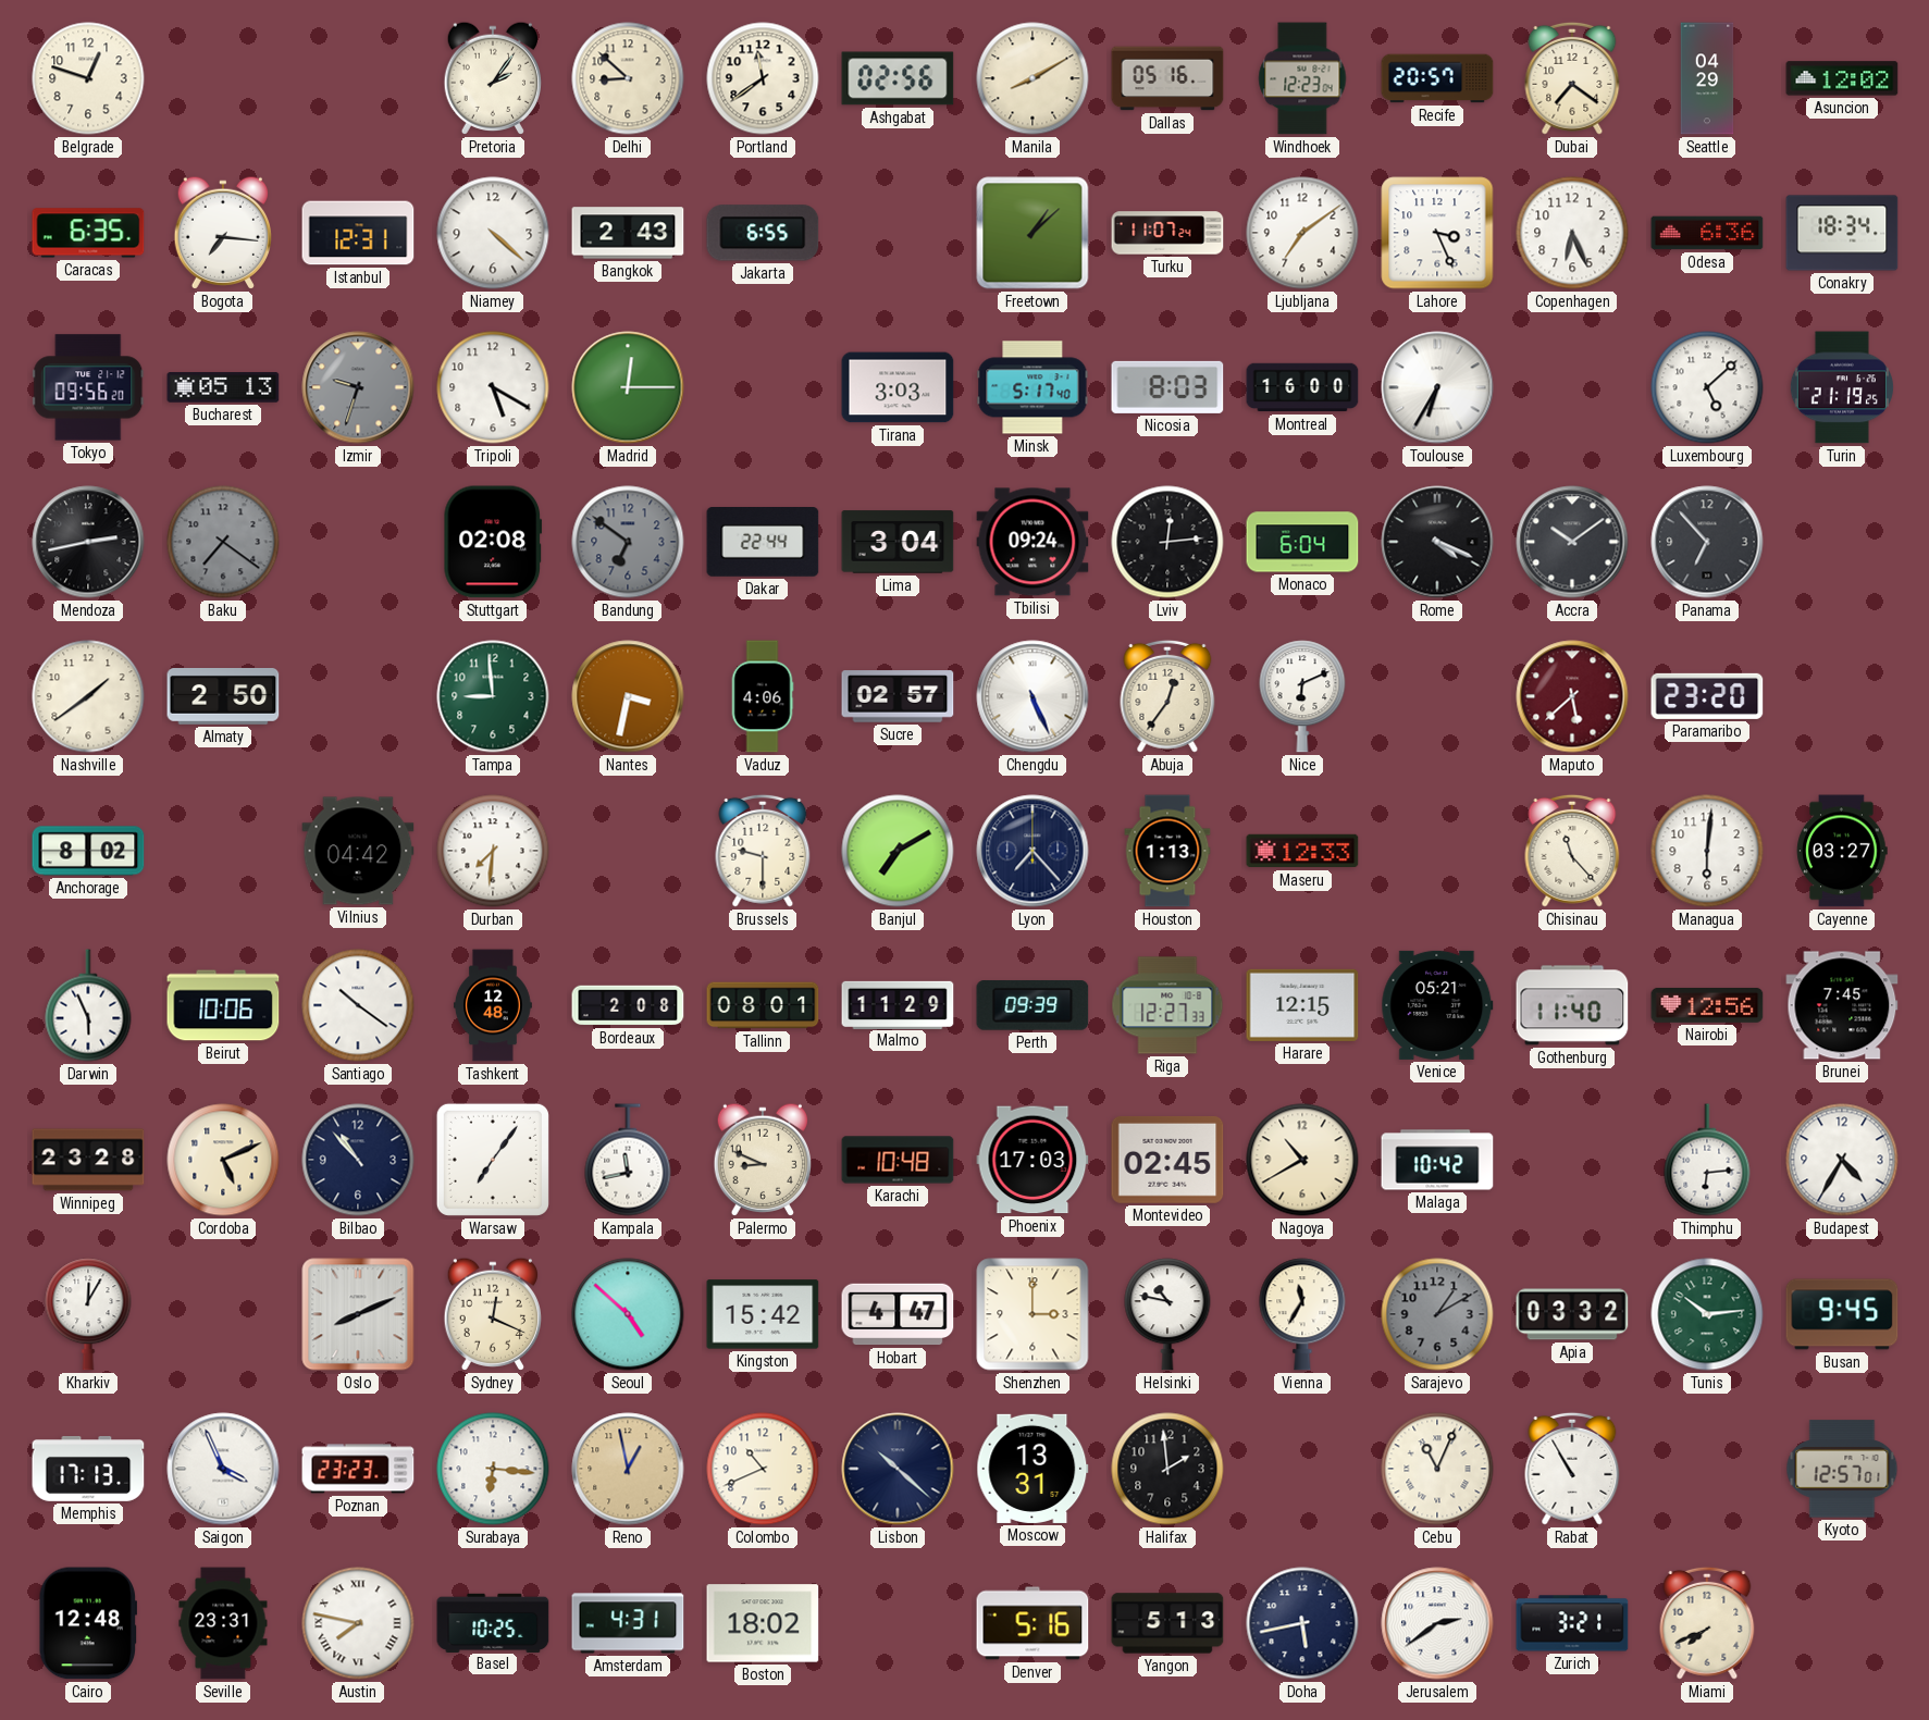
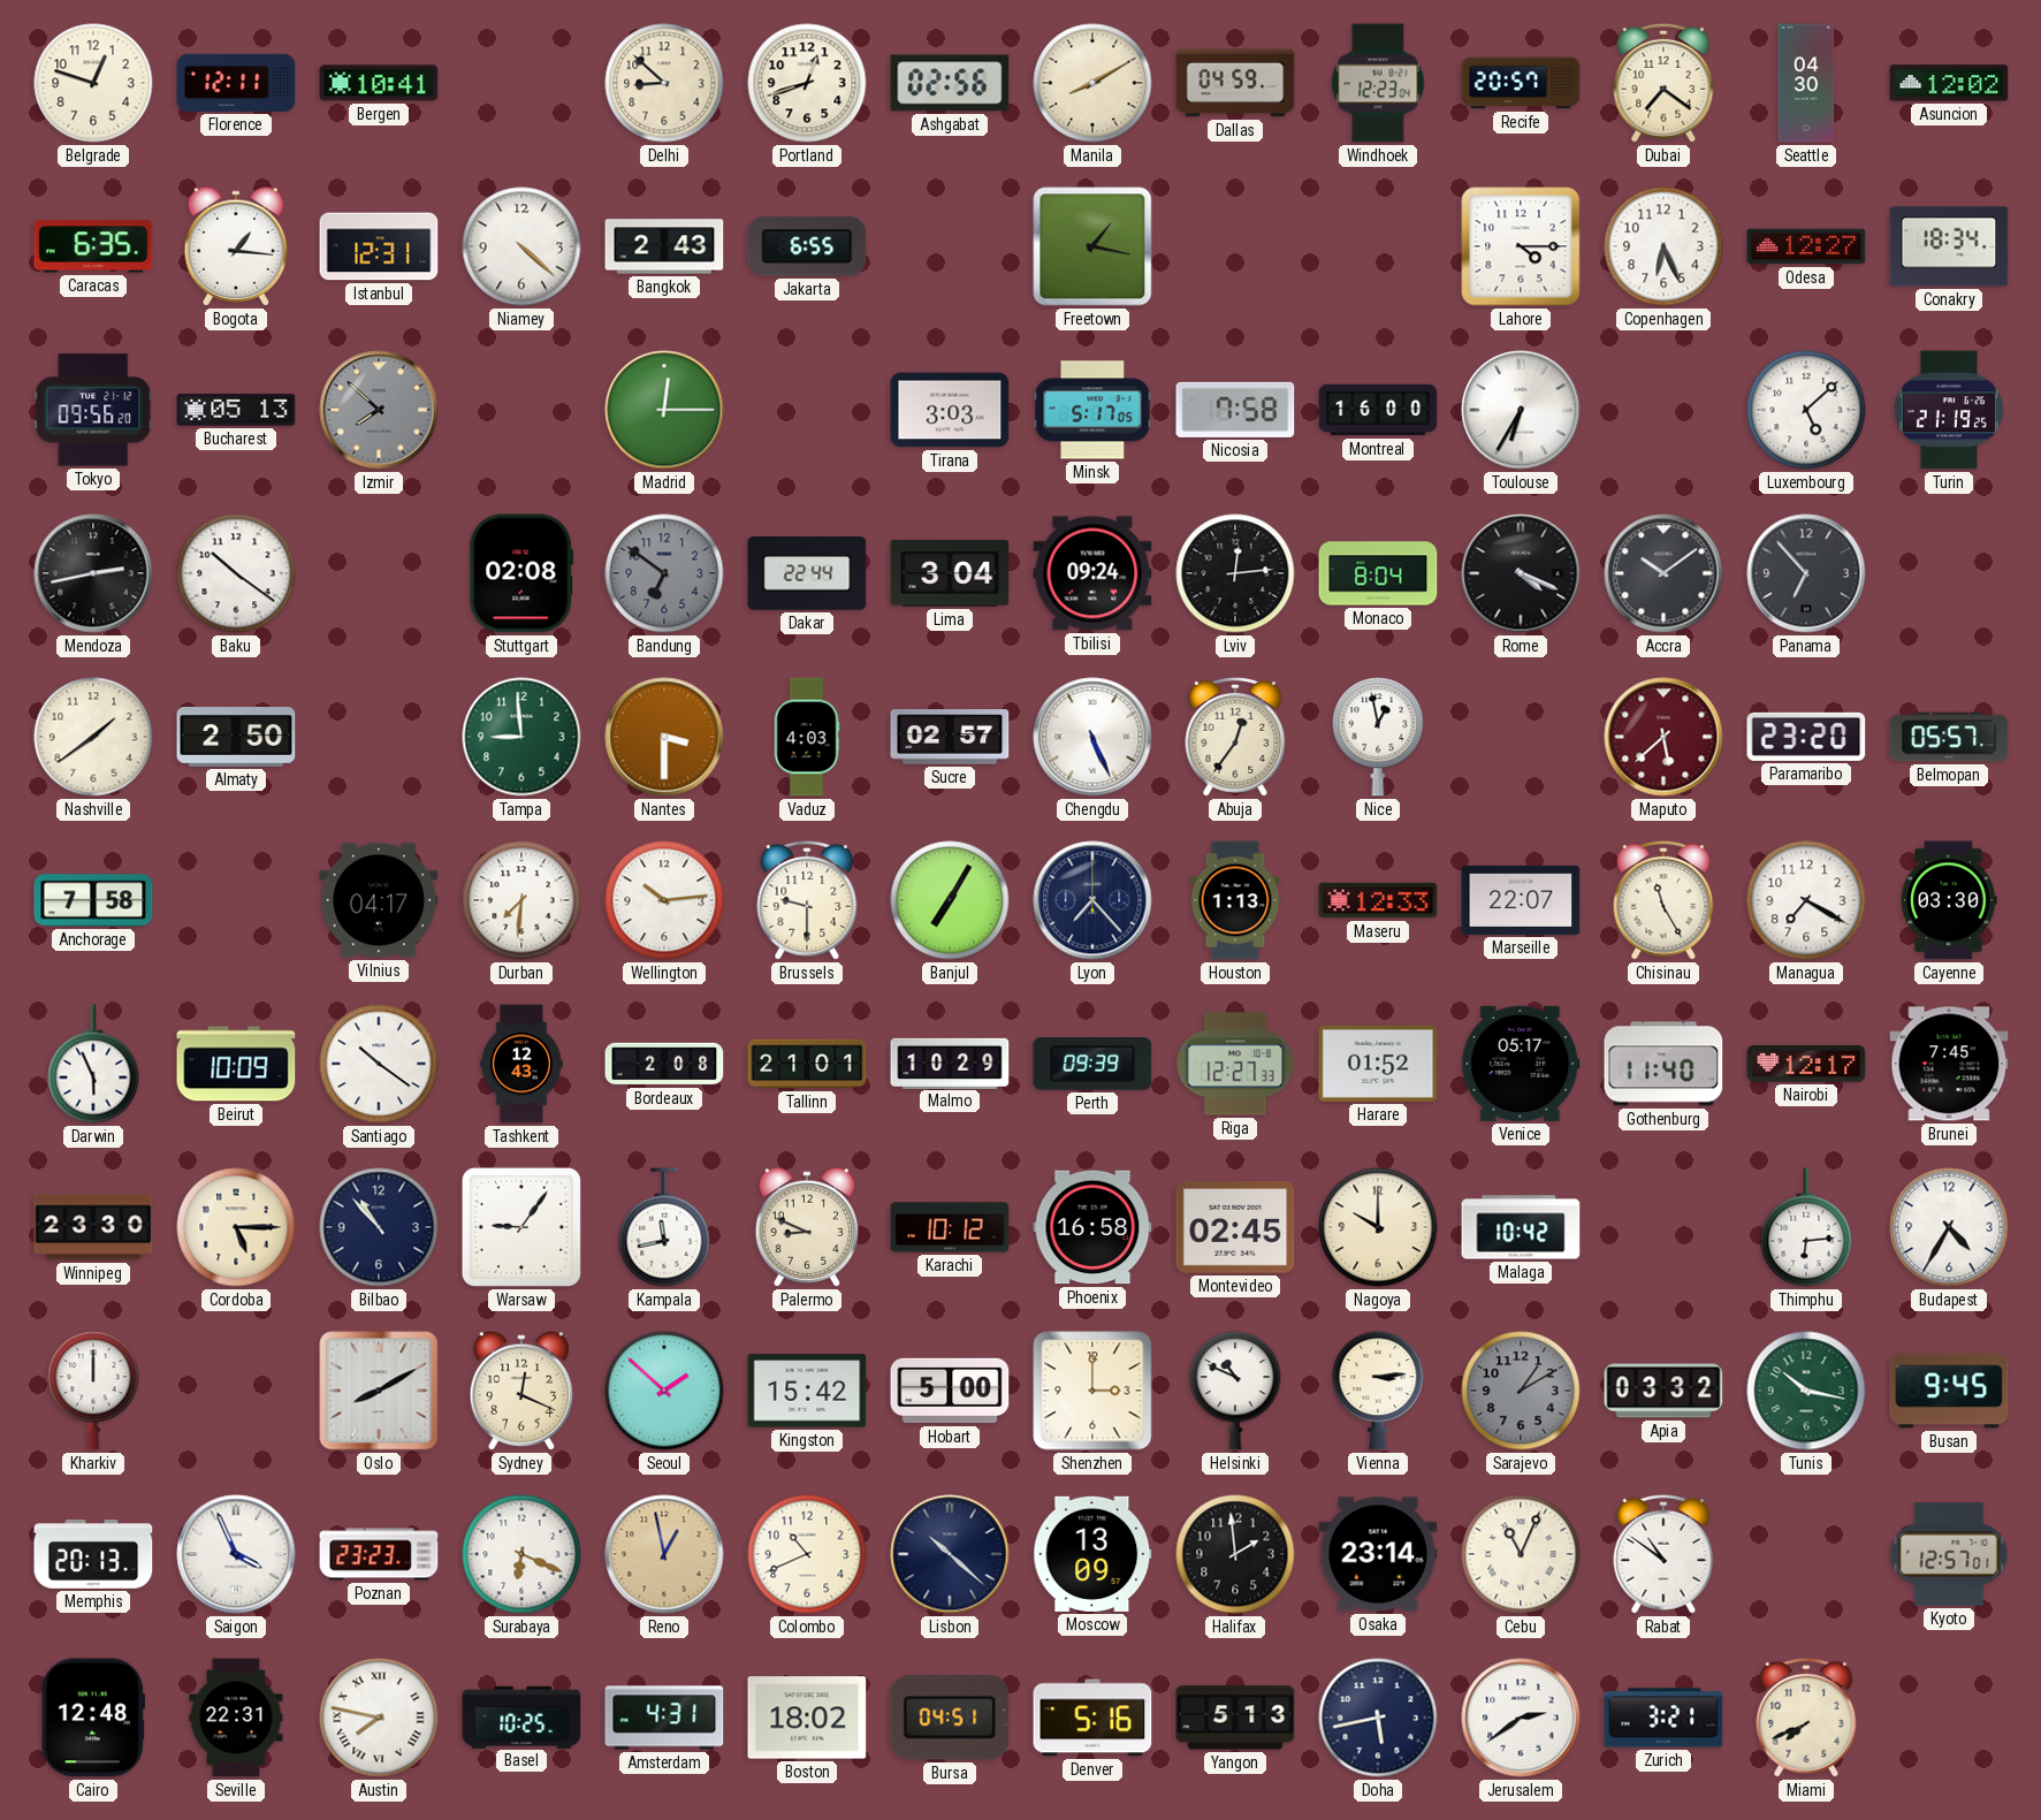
Florence: none -> 12:11 (236, 83)
Bergen: none -> 10:41 (379, 83)
Pretoria: 2:06 -> none (492, 78)
Portland: 11:39 -> 12:42 (807, 83)
Dallas: 05:16 -> 04:59 (1235, 83)
Seattle: 04:29 -> 04:30 (1806, 83)
Bogota: 7:16 -> 1:16 (235, 246)
Freetown: 1:08 -> 1:17 (1092, 246)
Turku: 11:07 -> none (1167, 233)
Ljubljana: 7:09 -> none (1302, 233)
Lahore: 3:26 -> 4:15 (1521, 246)
Odesa: 6:36 -> 12:27 (1806, 246)
Izmir: 9:33 -> 7:52 (379, 410)
Tripoli: 5:20 -> none (493, 387)
Minsk: 5:17:40 -> 5:17:05 (1092, 410)
Nicosia: 8:03 -> 7:58 (1235, 410)
Baku: 7:21 -> 10:21 (236, 573)
Baku dial: grey -> white (236, 573)
Monaco: 6:04 -> 8:04 (1378, 573)
Nantes: 3:32 -> 3:30 (664, 737)
Vaduz: 4:06 -> 4:03 (807, 737)
Nice: 6:11 -> 12:58 (1378, 737)
Belmopan: none -> 05:57 (1949, 737)
Anchorage: 8:02 -> 7:58 (93, 900)
Vilnius: 04:42 -> 04:17 (379, 900)
Wellington: none -> 10:14 (664, 900)
Banjul: 7:10 -> 7:05 (950, 900)
Marseille: none -> 22:07 (1521, 900)
Chisinau: 11:23 -> 11:25 (1663, 900)
Managua: 6:01 -> 7:20 (1806, 900)
Cayenne: 03:27 -> 03:30 (1949, 900)
Beirut: 10:06 -> 10:09 (236, 1064)
Tashkent: 12:48 -> 12:43 (521, 1064)
Tallinn: 08:01 -> 21:01 (807, 1064)
Malmo: 11:29 -> 10:29 (950, 1063)
Harare: 12:15 -> 01:52 (1378, 1064)
Venice: 05:21 -> 05:17 (1521, 1064)
Nairobi: 12:56 -> 12:17 (1806, 1064)
Winnipeg: 23:28 -> 23:30 (93, 1227)
Cordoba: 5:11 -> 5:15 (236, 1227)
Warsaw: 7:06 -> 9:06 (521, 1227)
Karachi: 10:48 -> 10:12 (950, 1227)
Phoenix: 17:03 -> 16:58 (1092, 1227)
Nagoya: 10:40 -> 10:00 (1378, 1227)
Kharkiv: 12:05 -> 12:00 (93, 1391)
Oslo: 8:11 -> 8:10 (379, 1391)
Seoul: 4:52 -> 1:52 (664, 1391)
Hobart: 4:47 -> 5:00 (950, 1391)
Helsinki: 10:47 -> 10:49 (1235, 1391)
Vienna: 11:35 -> 3:14 (1378, 1391)
Tunis: 10:14 -> 10:17 (1806, 1391)
Memphis: 17:13 -> 20:13 (93, 1555)
Surabaya: 6:16 -> 6:19 (521, 1554)
Moscow: 13:31 -> 13:09 (1092, 1554)
Osaka: none -> 23:14 (1378, 1554)
Rabat: 10:55 -> 10:51 (1663, 1554)
Seville: 23:31 -> 22:31 (236, 1718)
Bursa: none -> 04:51 (950, 1718)
